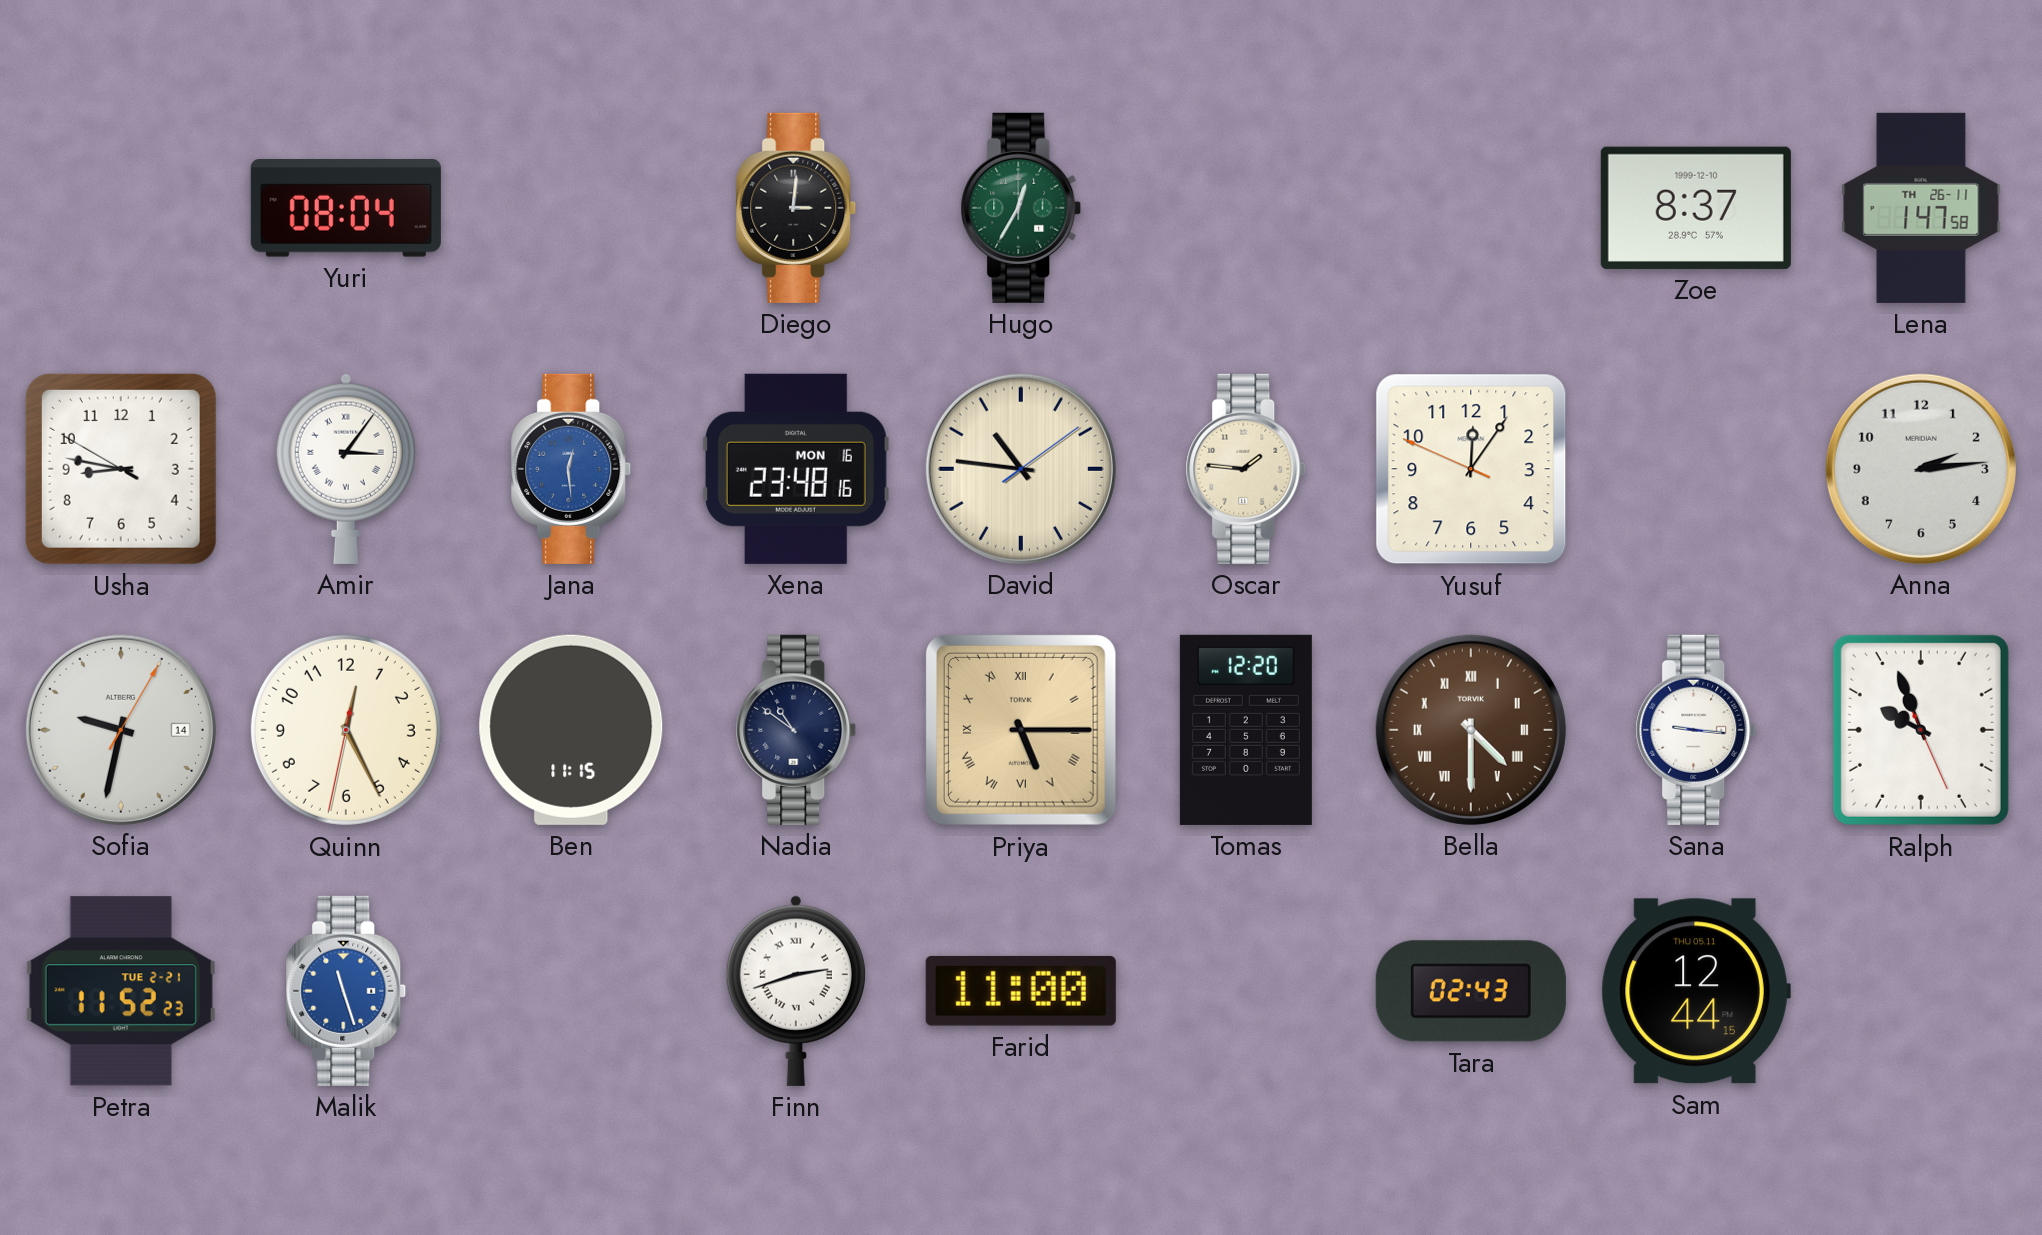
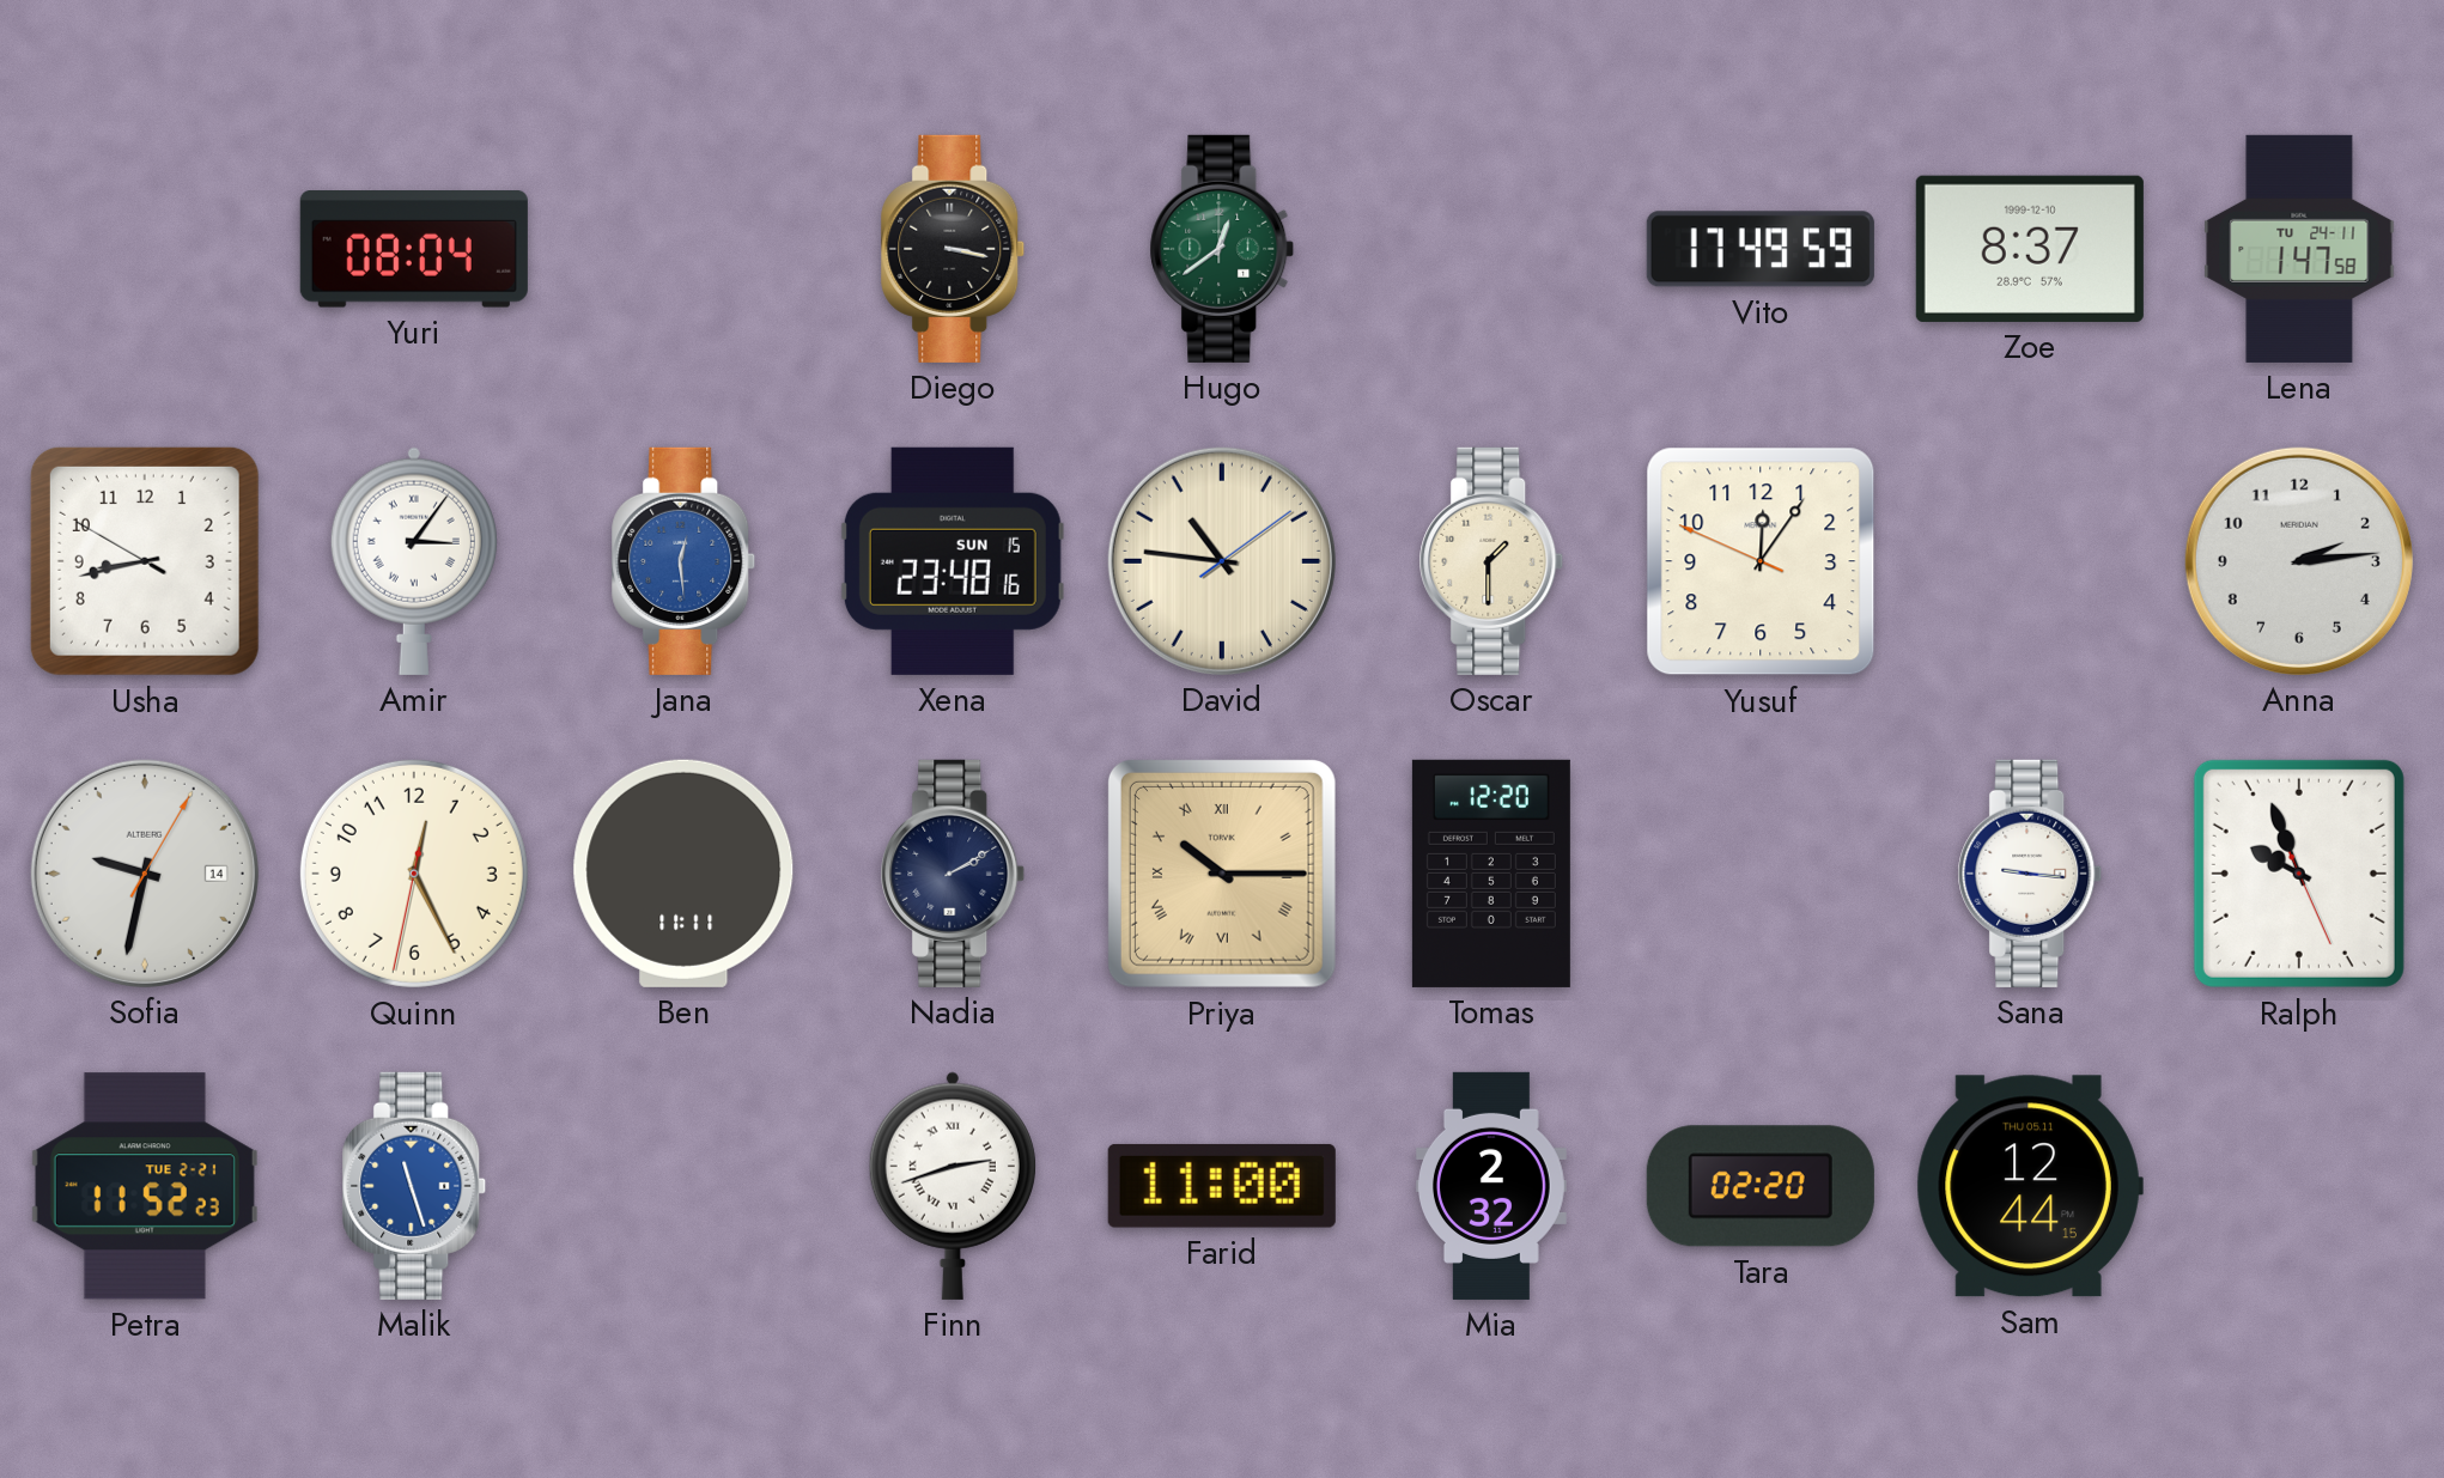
Diego: 3:01 -> 3:17 (953, 249)
Hugo: 12:35 -> 12:39 (1222, 249)
Vito: none -> 17:49 (1761, 249)
Lena date: TH 26-11 -> TU 24-11 (2299, 249)
Usha: 8:46 -> 8:42 (145, 561)
Xena date: MON 16 -> SUN 15 (953, 561)
Oscar: 1:46 -> 1:30 (1491, 561)
Ben: 11:15 -> 11:11 (683, 874)
Nadia: 10:51 -> 2:10 (953, 874)
Priya: 5:15 -> 10:15 (1222, 874)
Bella: 4:30 -> none (1471, 730)
Mia: none -> 2:32 (1491, 1186)
Tara: 02:43 -> 02:20 (1761, 1186)
